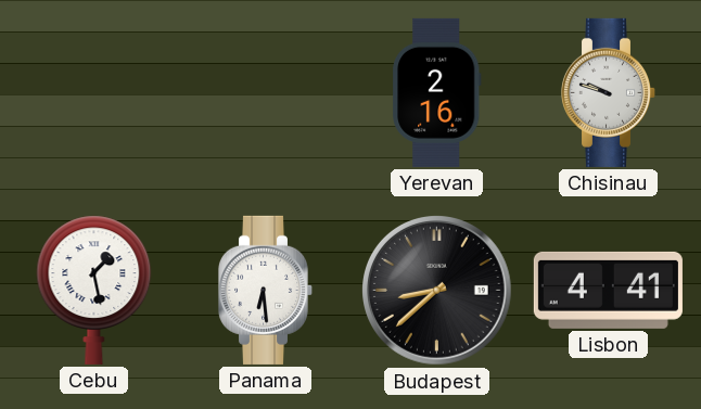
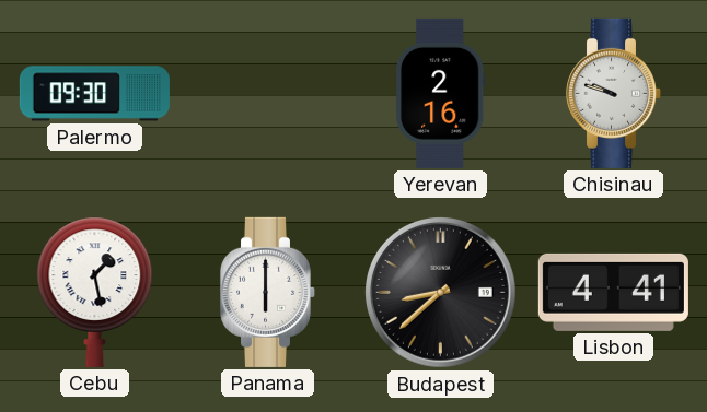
Palermo: none -> 09:30 (94, 94)
Panama: 6:29 -> 6:00 (268, 292)
